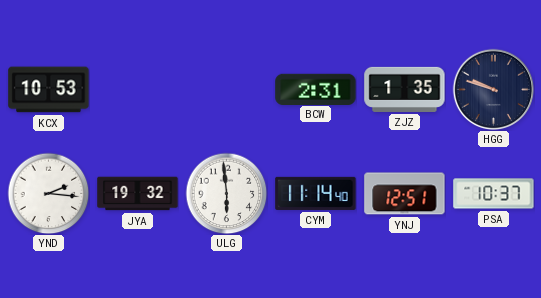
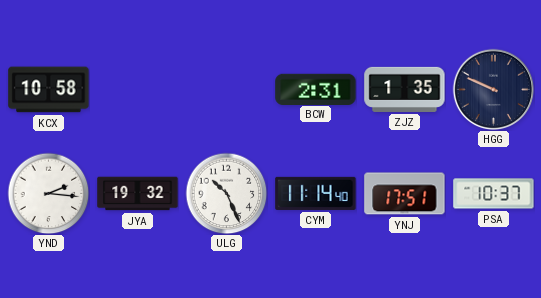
KCX: 10:53 -> 10:58 (49, 90)
HGG: 9:48 -> 9:49 (493, 89)
ULG: 5:59 -> 10:26 (226, 193)
YNJ: 12:51 -> 17:51 (405, 194)
